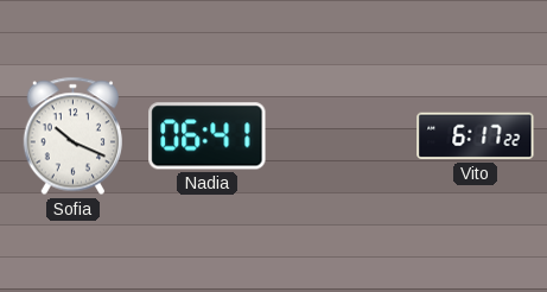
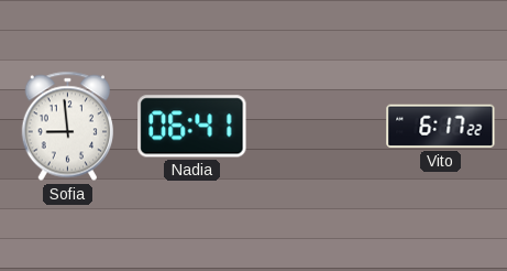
Sofia: 10:19 -> 8:59 (67, 127)
